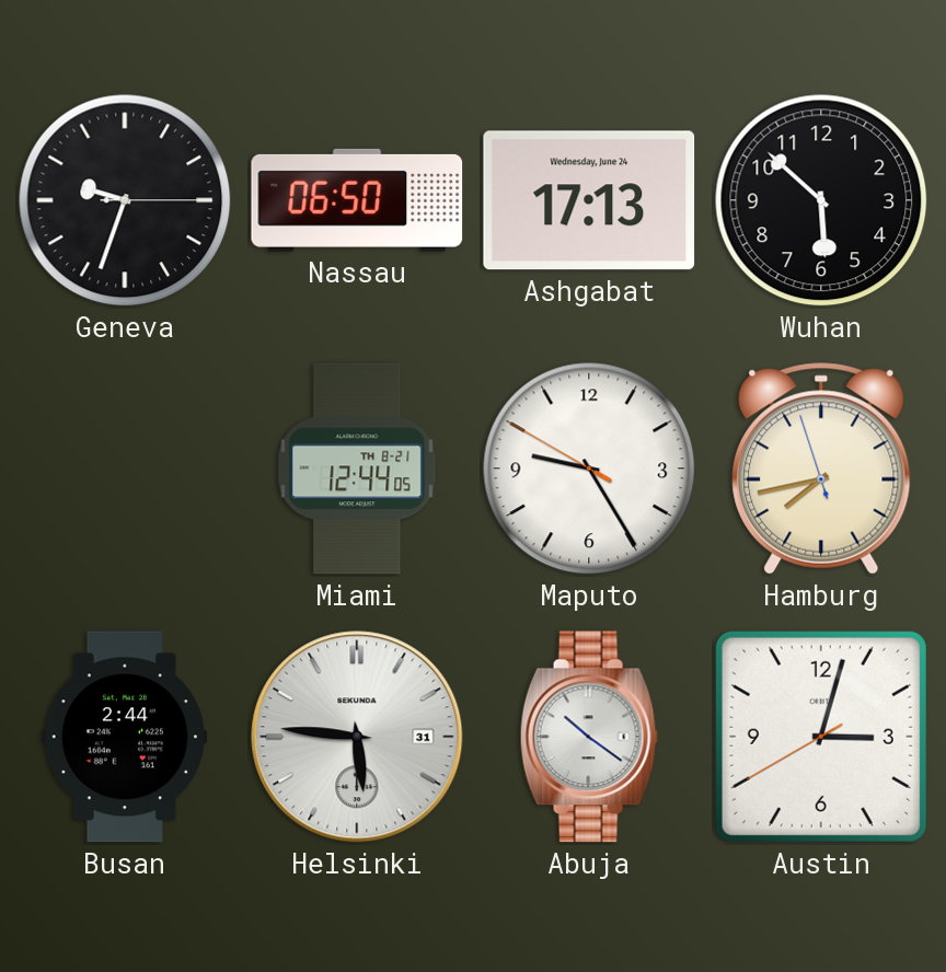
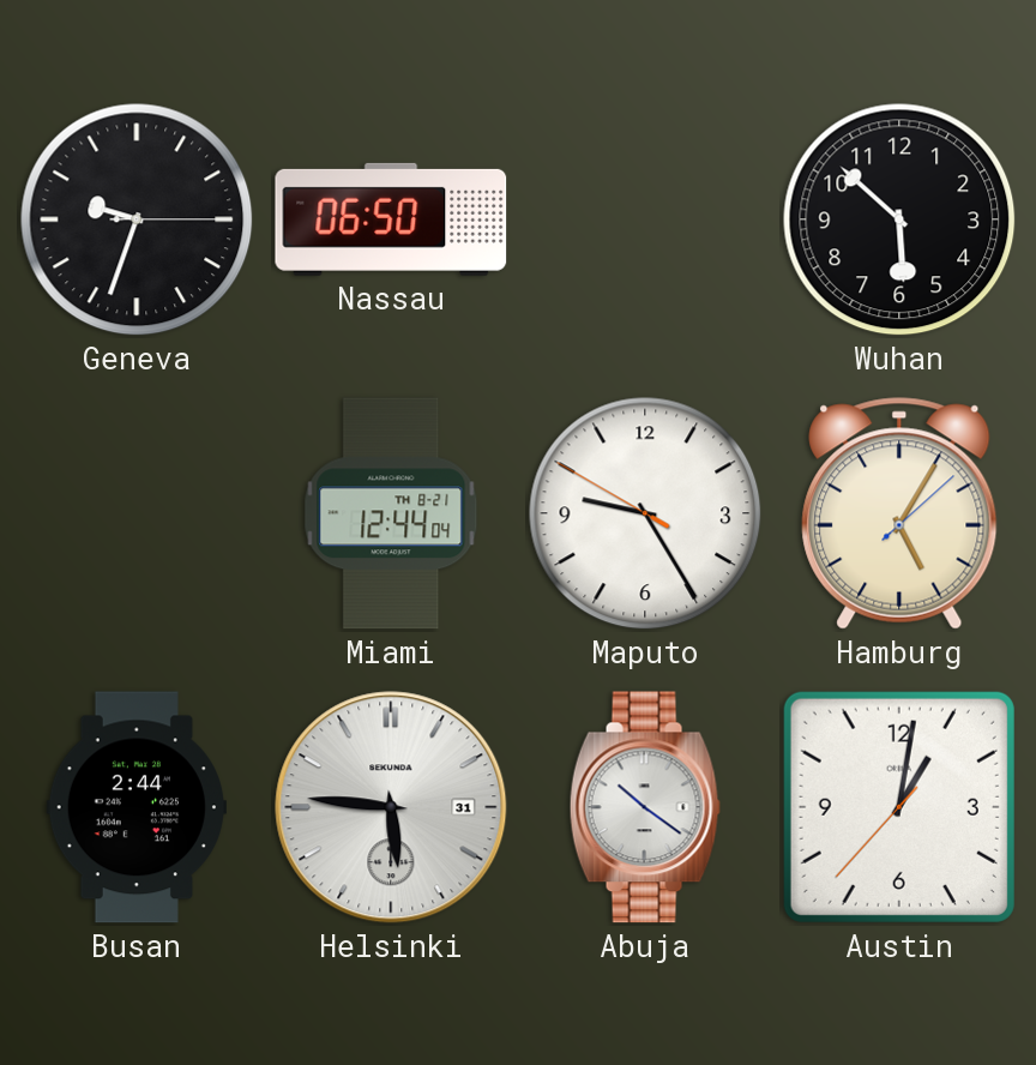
Ashgabat: 17:13 -> none (589, 200)
Miami: 12:44:05 -> 12:44:04 (391, 513)
Hamburg: 7:42 -> 5:05 (899, 513)
Austin: 3:02 -> 1:01 (899, 807)
